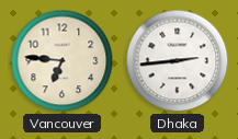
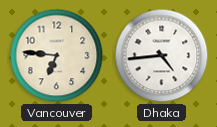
Dhaka: 2:44 -> 4:44 (162, 56)
